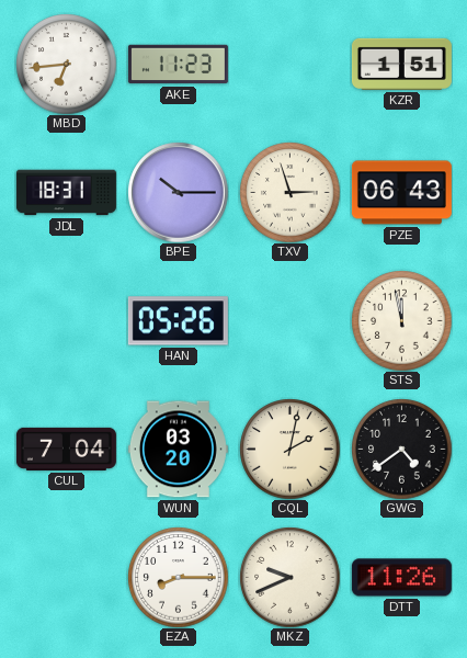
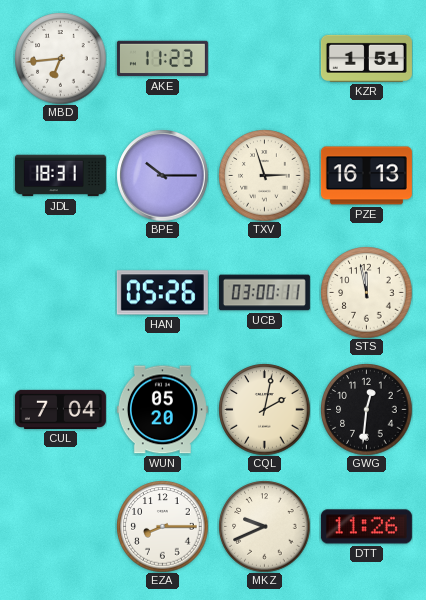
PZE: 06:43 -> 16:13 (366, 176)
UCB: none -> 03:00 (264, 293)
WUN: 03:20 -> 05:20 (162, 410)
GWG: 4:39 -> 12:31 (366, 409)
